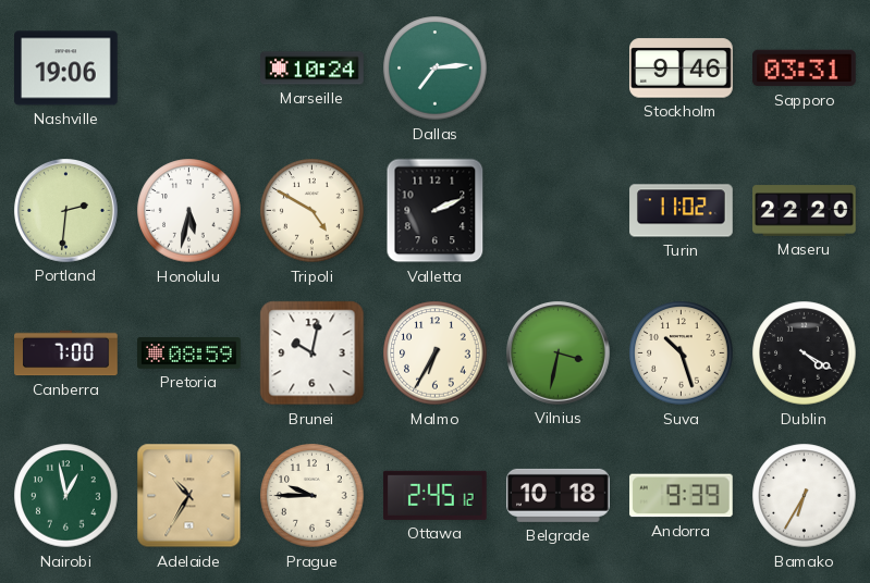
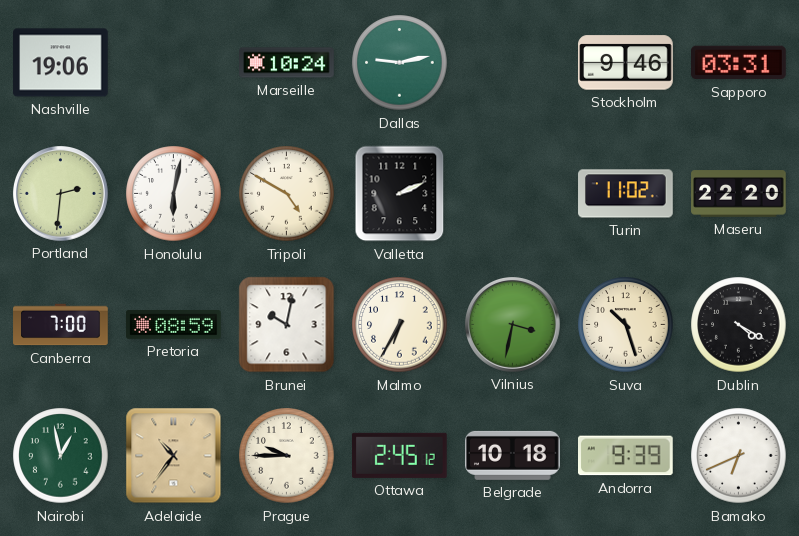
Dallas: 7:14 -> 9:13 (400, 63)
Honolulu: 5:32 -> 6:02 (174, 194)
Adelaide: 10:35 -> 10:36 (174, 456)
Bamako: 6:35 -> 6:41 (739, 456)
